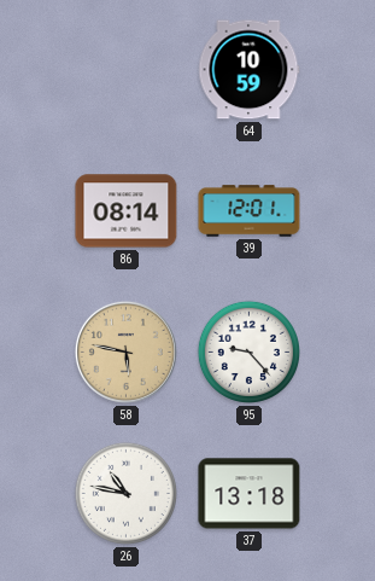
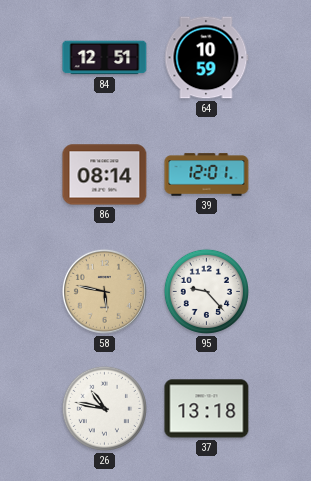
84: none -> 12:51 (105, 58)
